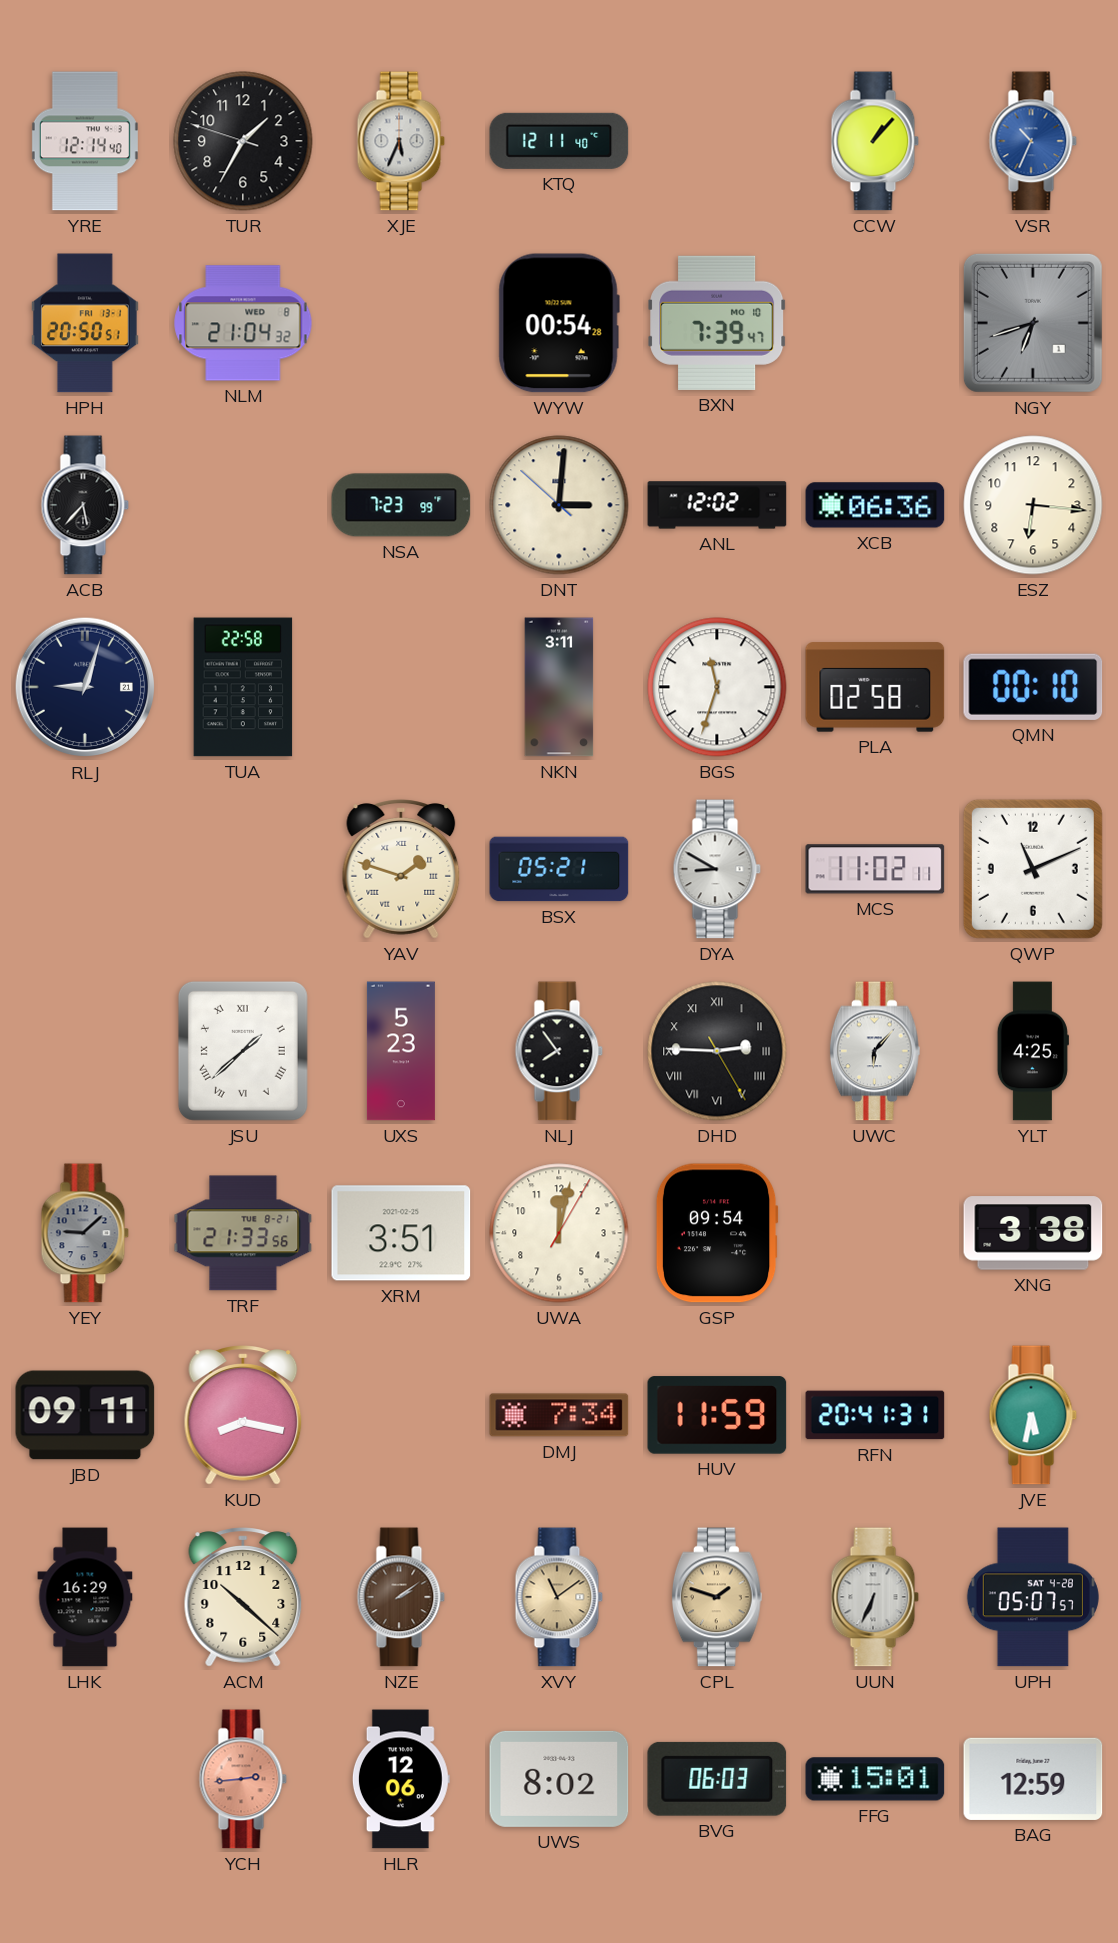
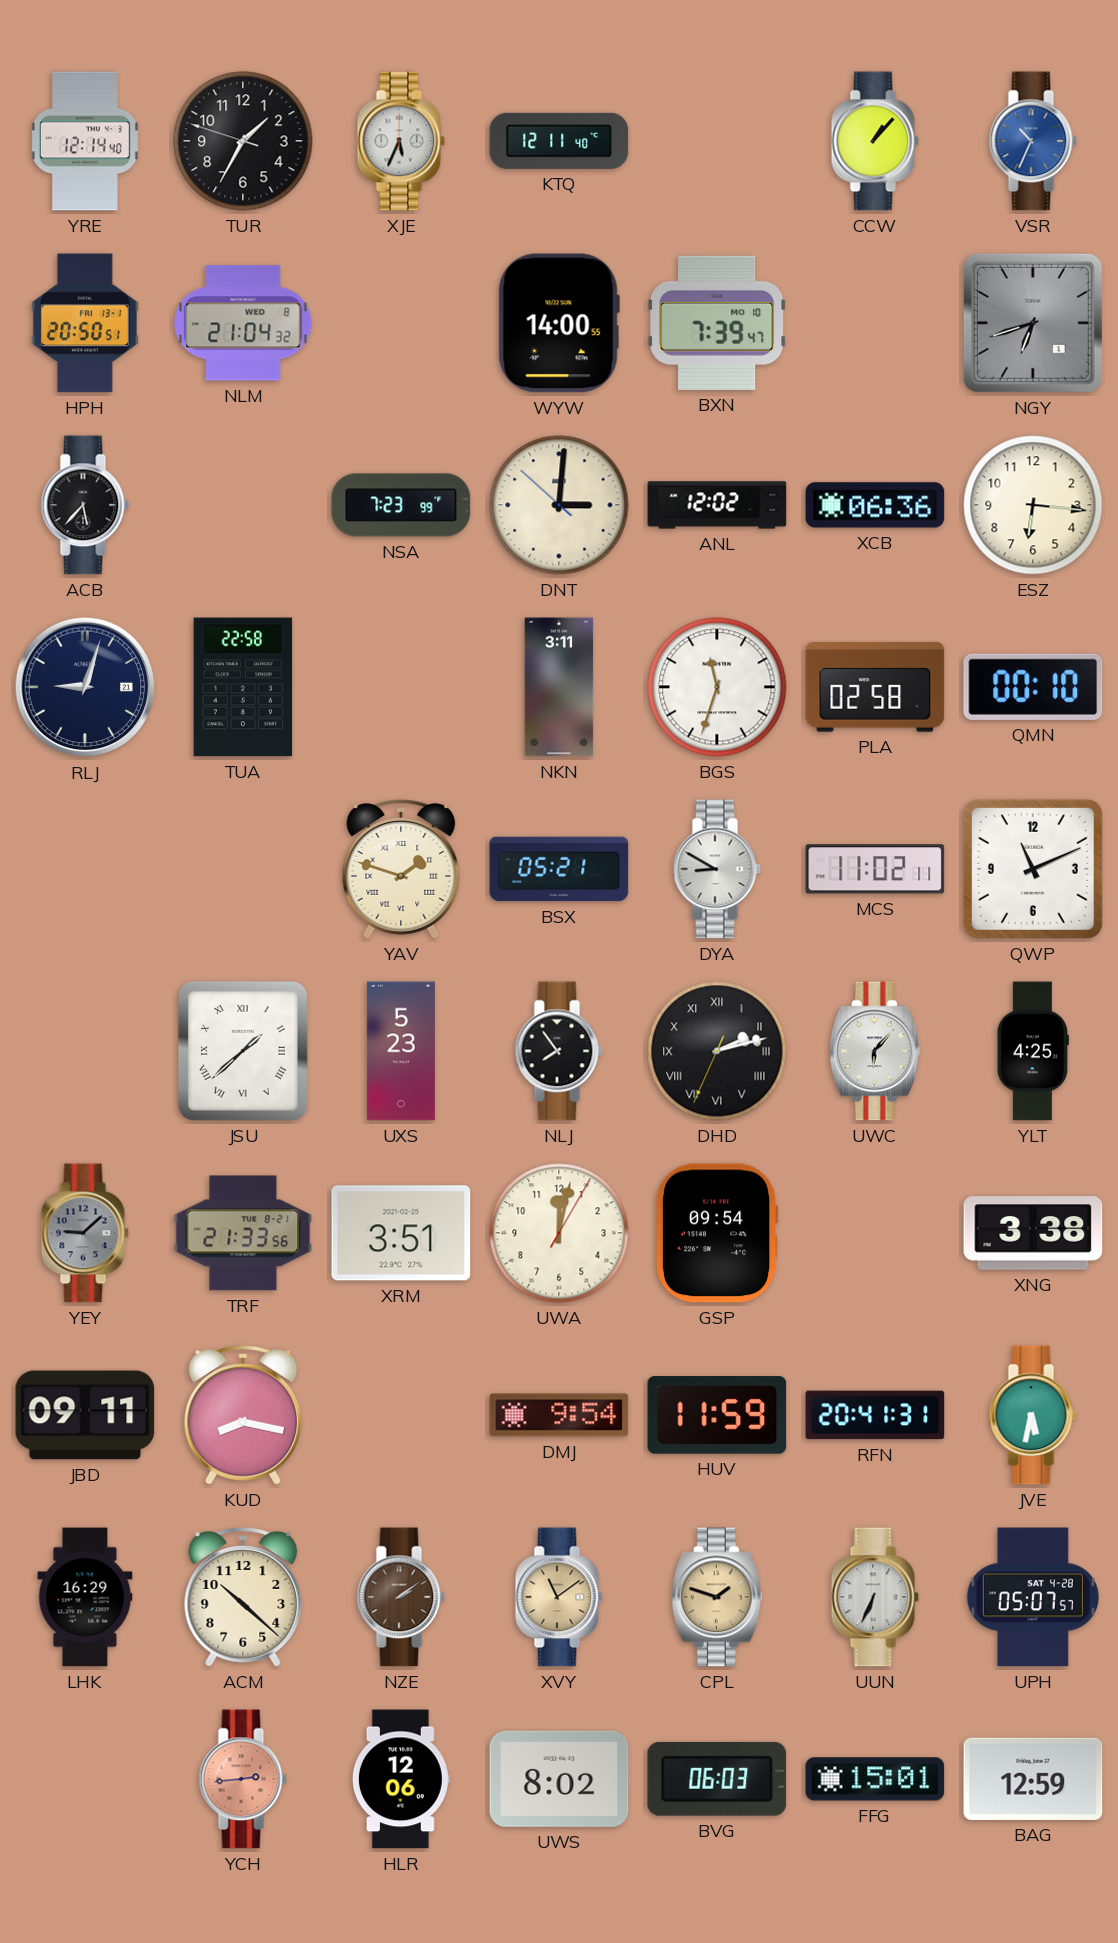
WYW: 00:54 -> 14:00 (559, 323)
DHD: 2:45 -> 2:12 (717, 1051)
DMJ: 7:34 -> 9:54 (559, 1415)
